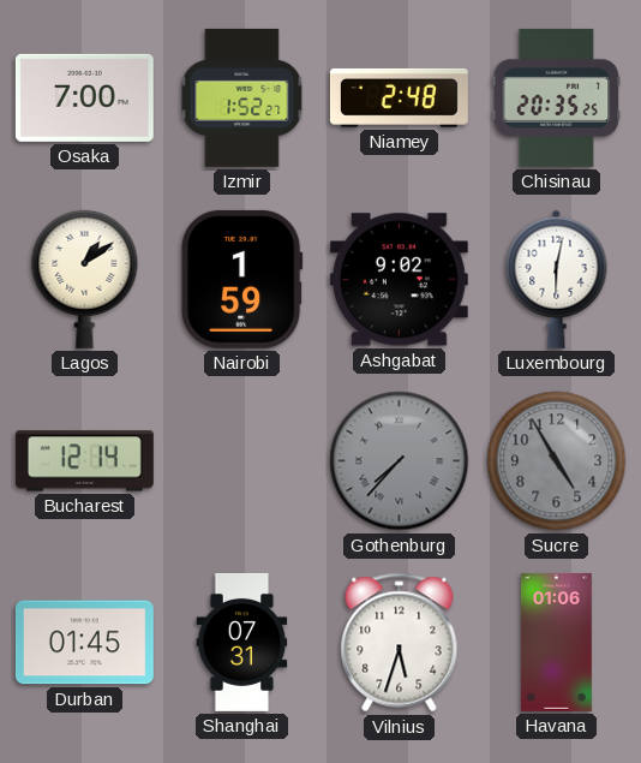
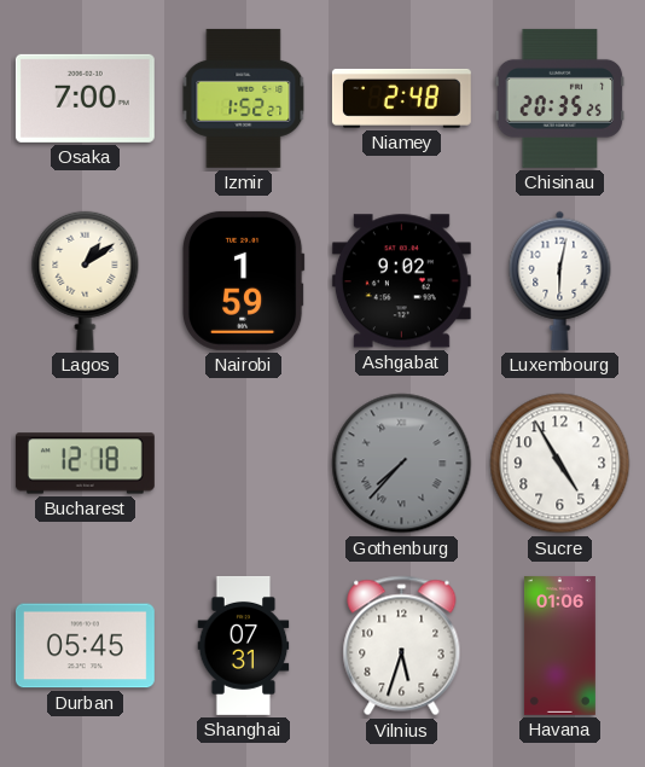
Bucharest: 12:14 -> 12:18 (85, 464)
Sucre dial: grey -> white (560, 464)
Durban: 01:45 -> 05:45 (85, 646)
